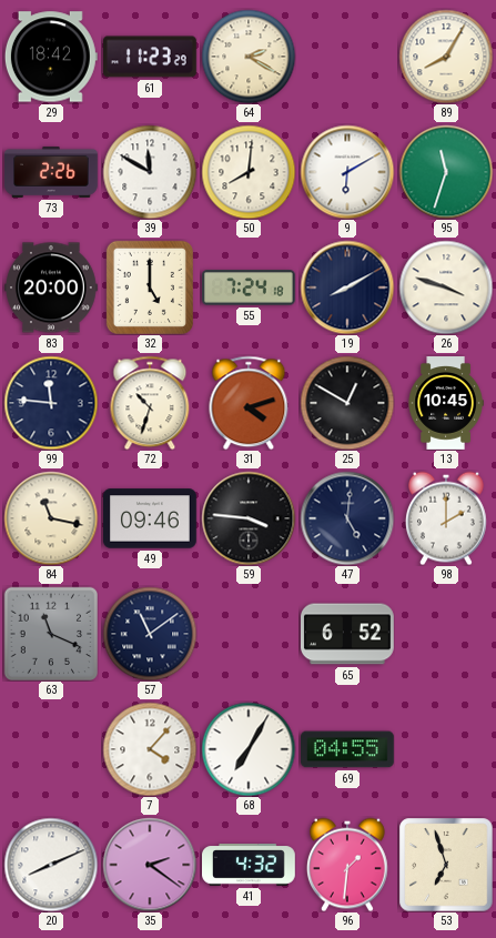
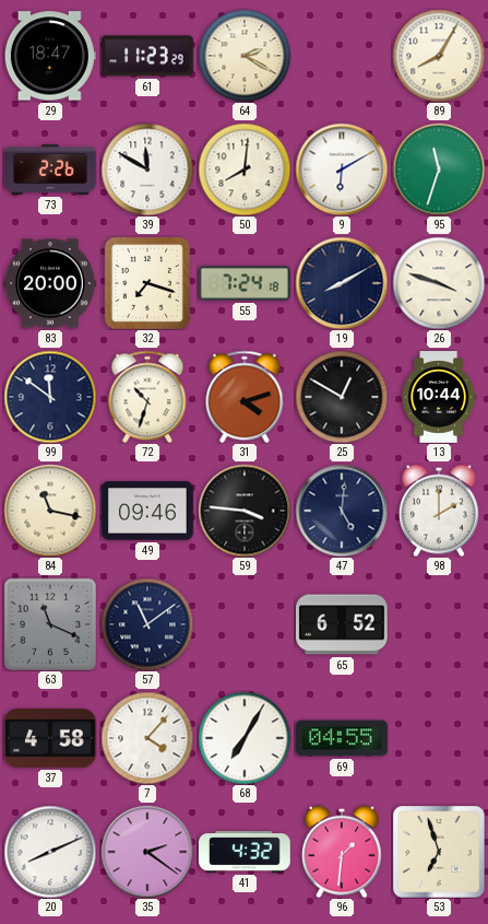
29: 18:42 -> 18:47 (50, 56)
32: 5:00 -> 7:18 (147, 283)
99: 11:46 -> 11:51 (50, 397)
13: 10:45 -> 10:44 (439, 398)
37: none -> 4:58 (50, 738)
